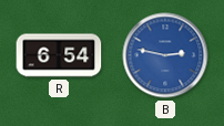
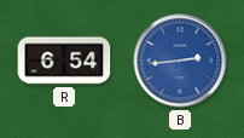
B: 2:47 -> 2:44 (180, 61)
